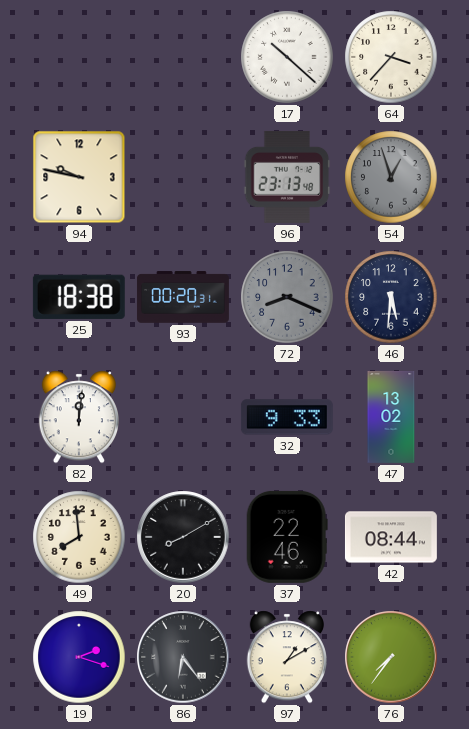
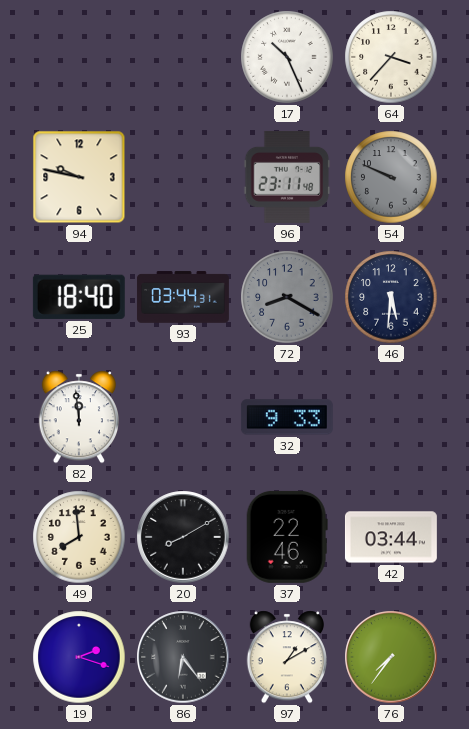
17: 10:22 -> 10:26 (287, 57)
96: 23:13 -> 23:11 (287, 177)
54: 12:57 -> 9:49 (391, 177)
25: 18:38 -> 18:40 (79, 297)
93: 00:20 -> 03:44 (183, 297)
72: 8:19 -> 8:20 (287, 297)
82: 12:01 -> 11:59 (78, 417)
47: 13:02 -> none (391, 417)
42: 08:44 -> 03:44 (391, 537)
